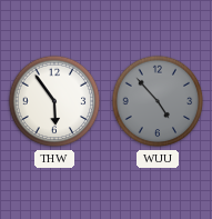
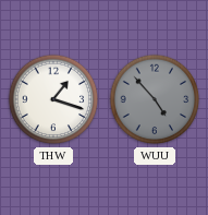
THW: 5:54 -> 1:18 (53, 99)
